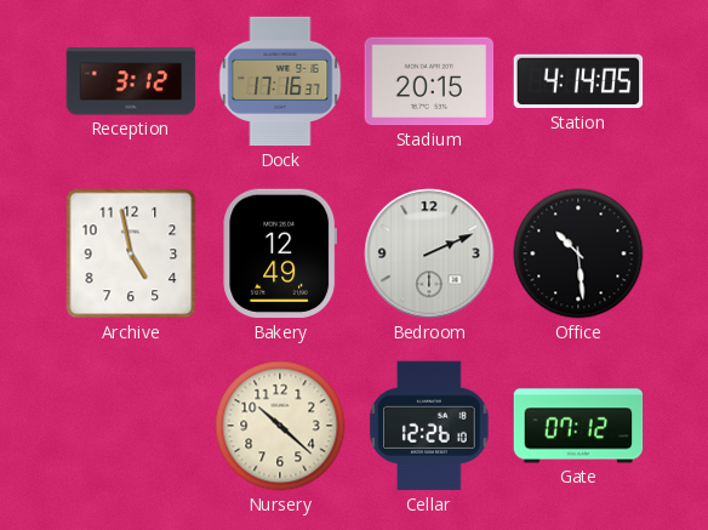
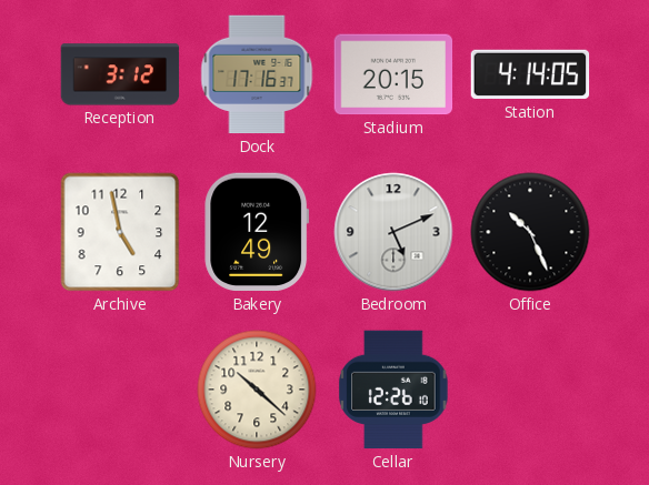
Bedroom: 2:11 -> 5:11 (393, 232)
Office: 10:29 -> 10:26 (530, 232)
Gate: 07:12 -> none (578, 426)
